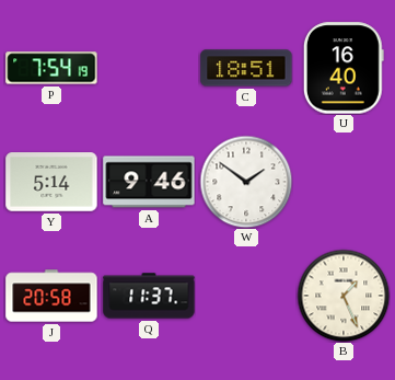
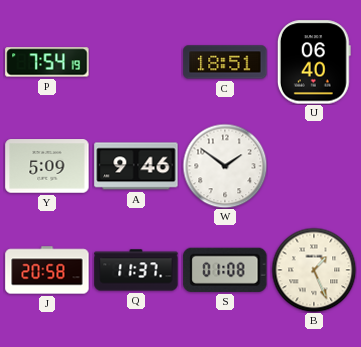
U: 16:40 -> 06:40 (314, 62)
Y: 5:14 -> 5:09 (47, 166)
S: none -> 01:08 (225, 270)
